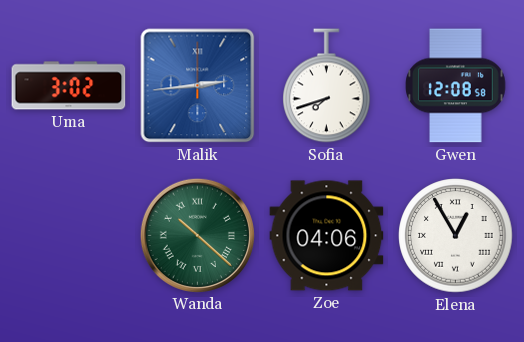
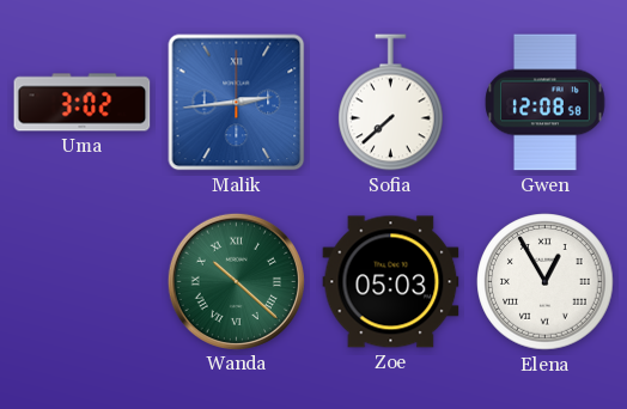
Sofia: 7:42 -> 7:38 (391, 103)
Zoe: 04:06 -> 05:03 (391, 282)
